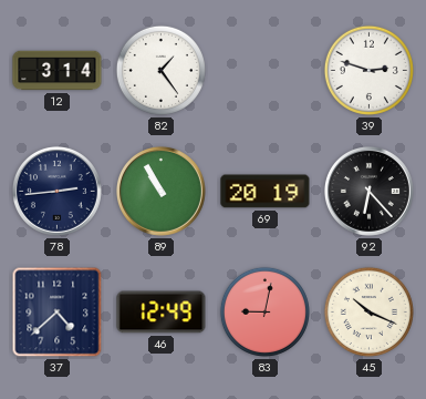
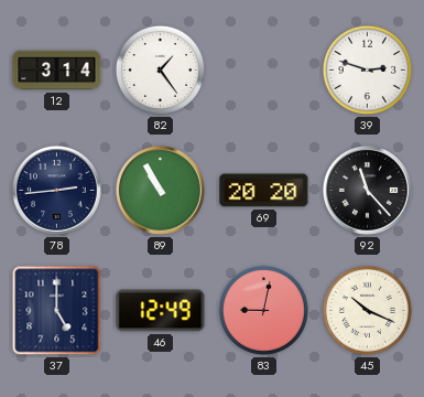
69: 20:19 -> 20:20 (264, 191)
92: 6:23 -> 11:23 (367, 190)
37: 4:38 -> 5:00 (57, 311)
